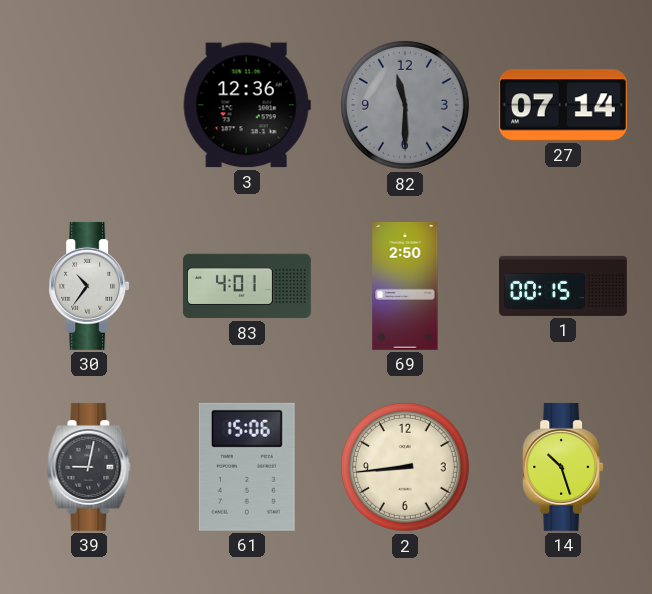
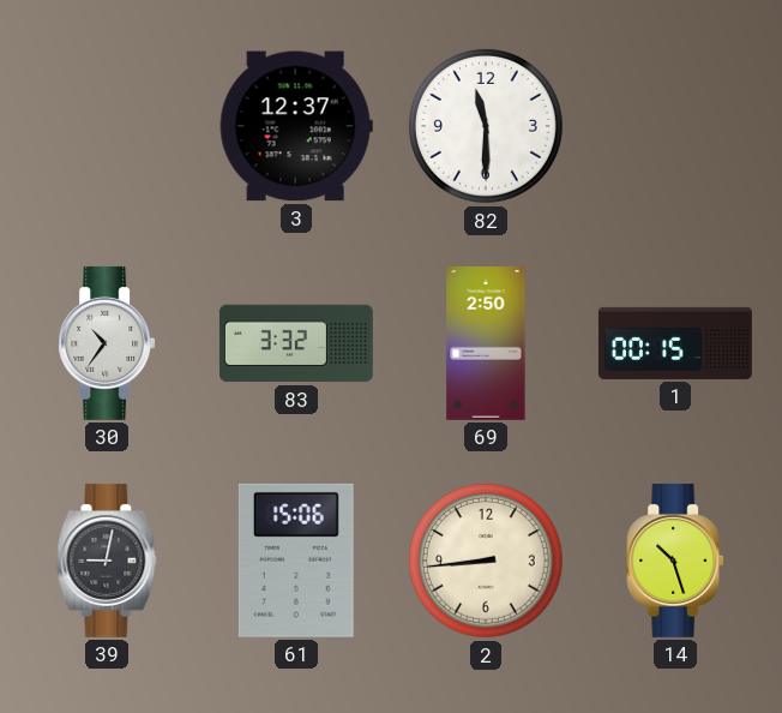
3: 12:36 -> 12:37 (296, 126)
82 dial: grey -> white (486, 126)
27: 07:14 -> none (563, 105)
83: 4:01 -> 3:32 (296, 343)
